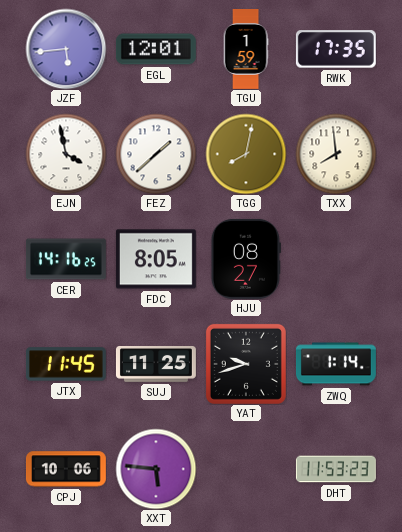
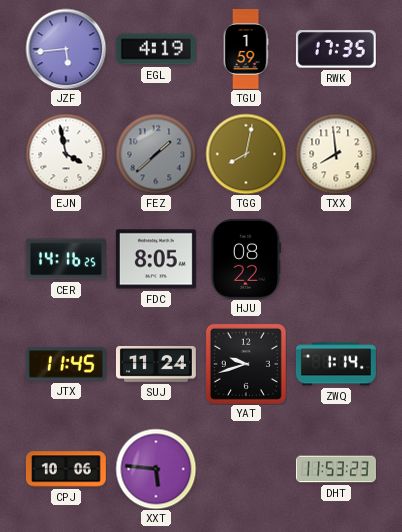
EGL: 12:01 -> 4:19 (156, 49)
FEZ dial: white -> grey (156, 154)
HJU: 08:27 -> 08:22 (246, 259)
SUJ: 11:25 -> 11:24 (156, 365)
